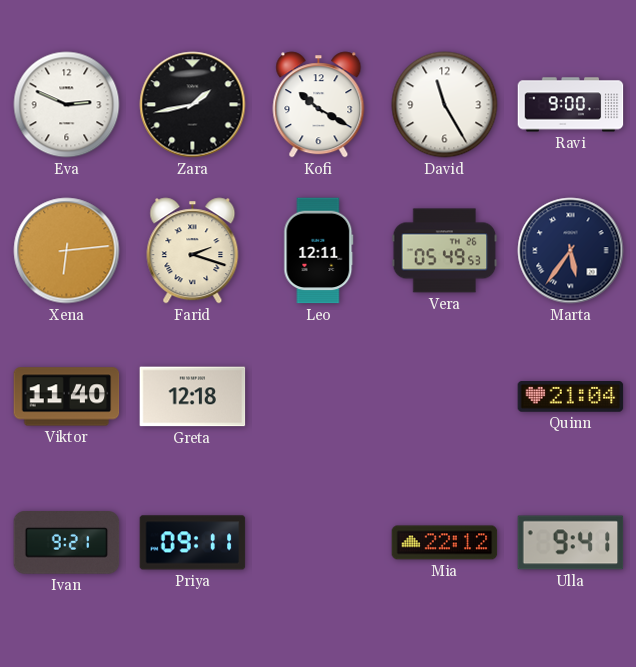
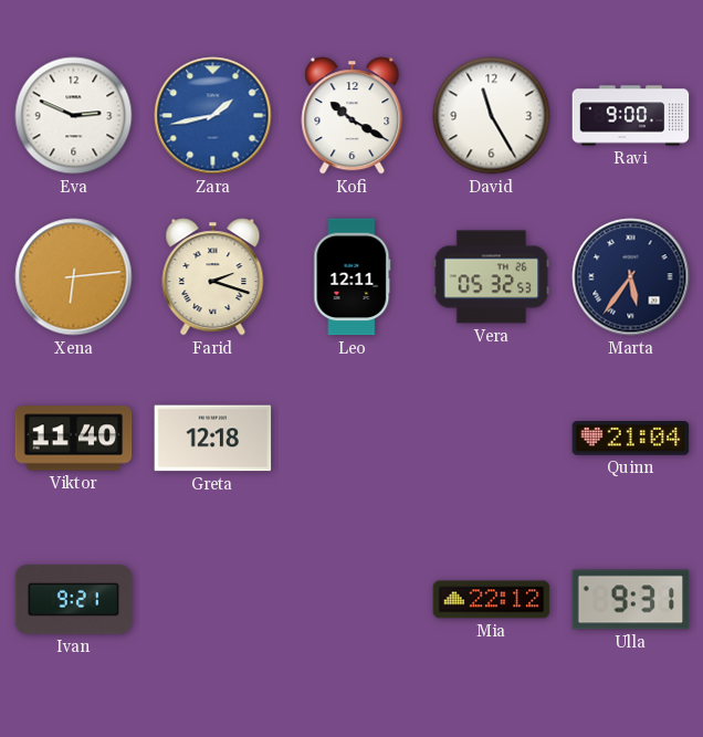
Zara dial: black -> blue (213, 116)
Vera: 05:49 -> 05:32 (492, 277)
Priya: 09:11 -> none (193, 543)
Ulla: 9:41 -> 9:31 (631, 600)
